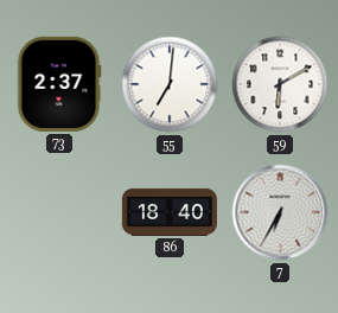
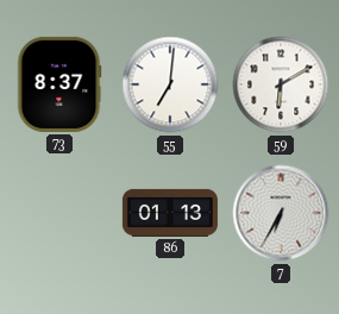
73: 2:37 -> 8:37 (59, 84)
86: 18:40 -> 01:13 (170, 213)
